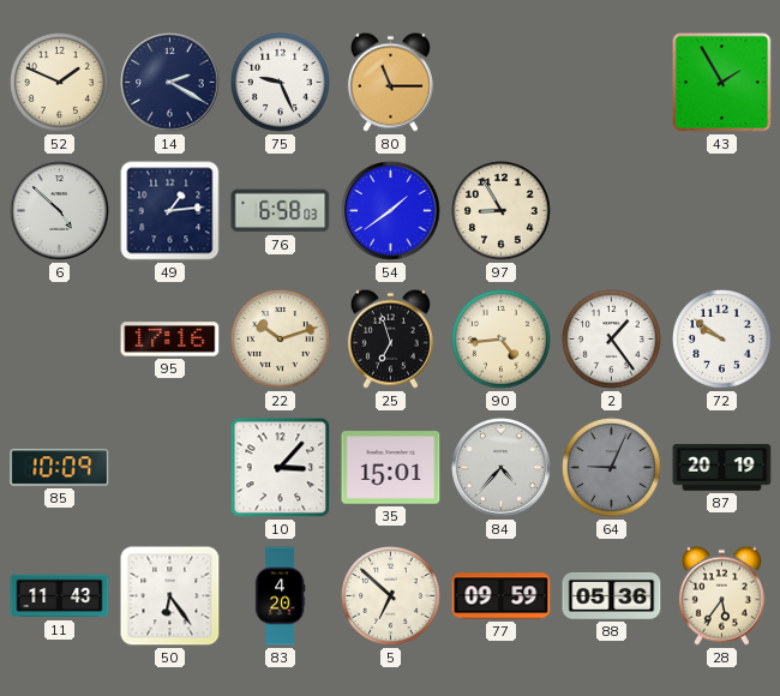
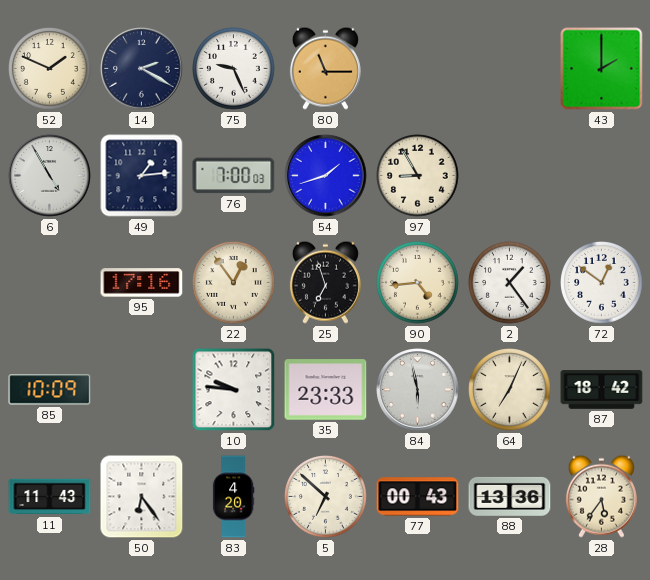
43: 1:55 -> 2:00 (602, 69)
6: 4:52 -> 4:55 (50, 176)
76: 6:58 -> 7:00 (234, 176)
54: 1:39 -> 1:42 (326, 176)
22: 10:12 -> 12:54 (234, 283)
72: 9:51 -> 12:51 (602, 283)
10: 3:07 -> 9:46 (234, 390)
35: 15:01 -> 23:33 (326, 390)
84: 4:37 -> 5:58 (418, 390)
64: 9:04 -> 7:04 (510, 390)
64 dial: grey -> cream (510, 390)
87: 20:19 -> 18:42 (602, 390)
77: 09:59 -> 00:43 (418, 497)
88: 05:36 -> 13:36 (510, 496)
